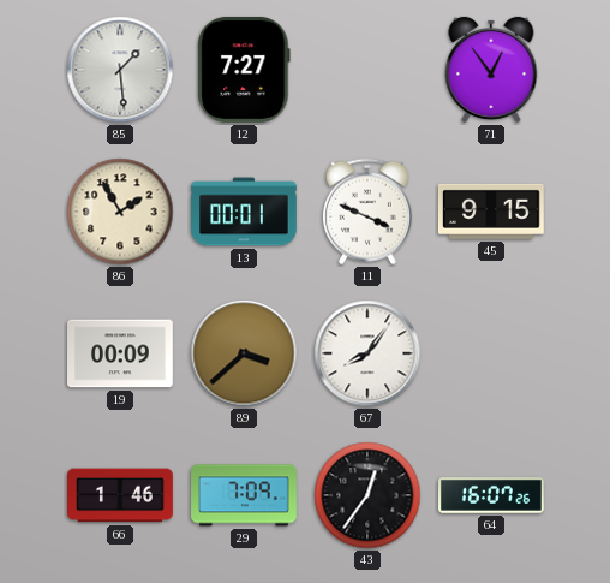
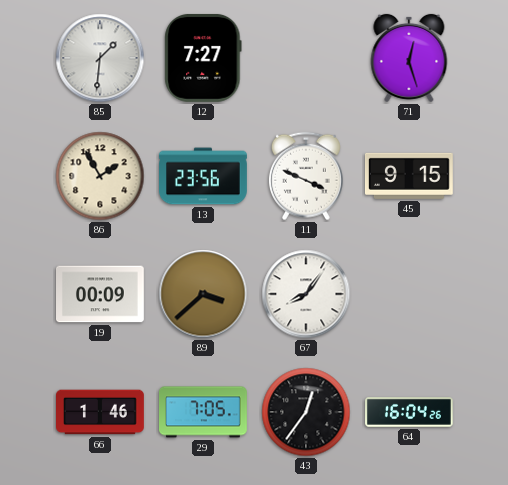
85: 1:29 -> 1:31 (100, 58)
71: 12:54 -> 12:27 (409, 58)
13: 00:01 -> 23:56 (204, 176)
29: 7:09 -> 7:05 (204, 412)
64: 16:07 -> 16:04 (410, 412)
